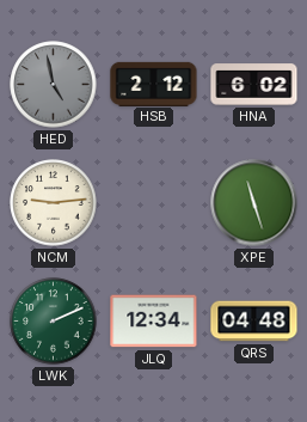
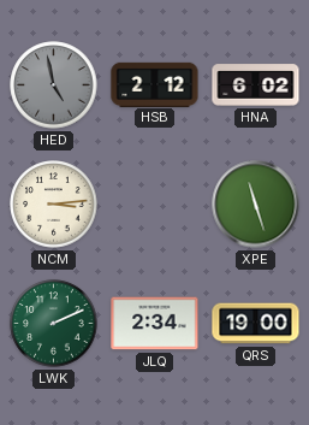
NCM: 9:14 -> 3:14 (54, 205)
JLQ: 12:34 -> 2:34 (155, 324)
QRS: 04:48 -> 19:00 (256, 324)
